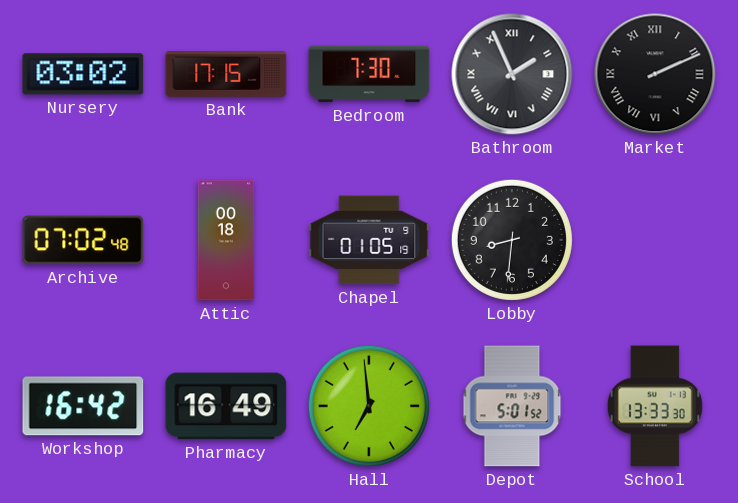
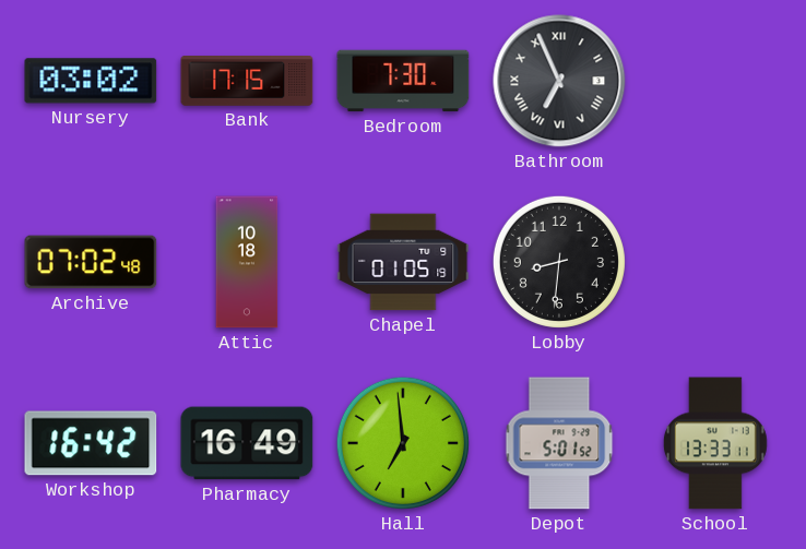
Bathroom: 1:56 -> 6:56 (559, 81)
Market: 2:11 -> none (655, 74)
Attic: 00:18 -> 10:18 (247, 262)
School: 13:33:30 -> 13:33:11 (715, 443)
